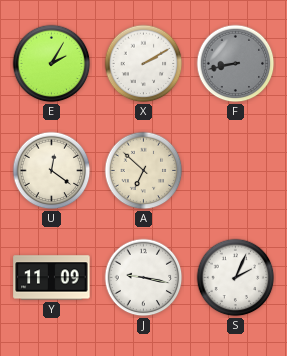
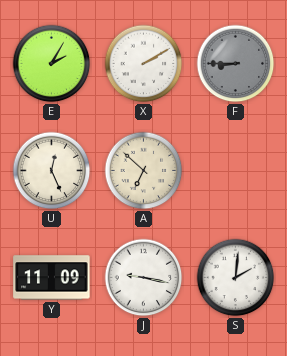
F: 8:43 -> 8:45 (236, 64)
U: 12:21 -> 12:26 (52, 171)
S: 2:04 -> 2:01 (236, 278)
